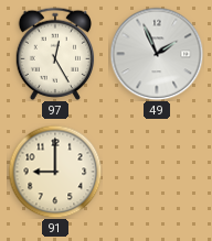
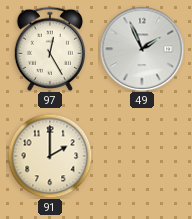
91: 9:00 -> 2:00 (50, 156)
